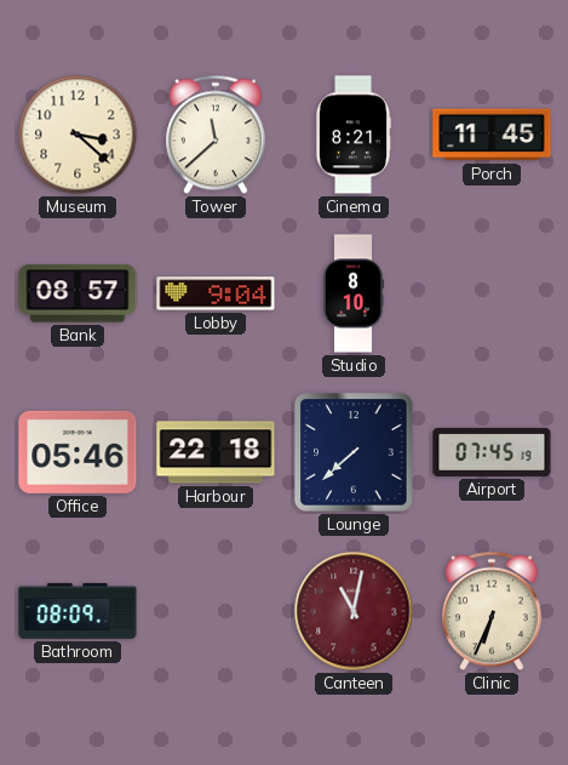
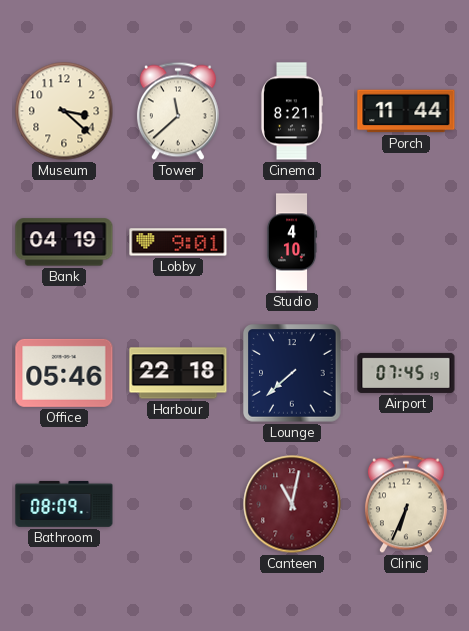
Porch: 11:45 -> 11:44 (406, 111)
Bank: 08:57 -> 04:19 (64, 242)
Lobby: 9:04 -> 9:01 (178, 242)
Studio: 8:10 -> 4:10 (292, 242)
